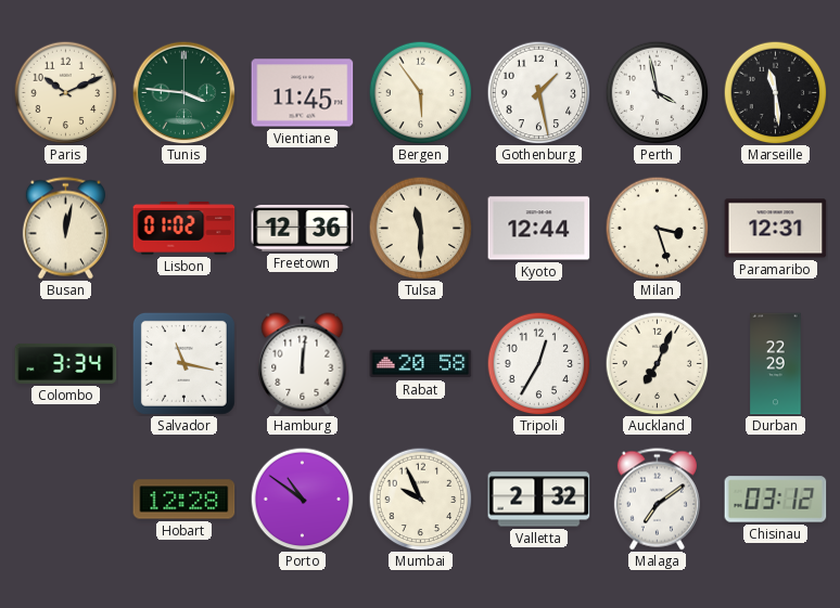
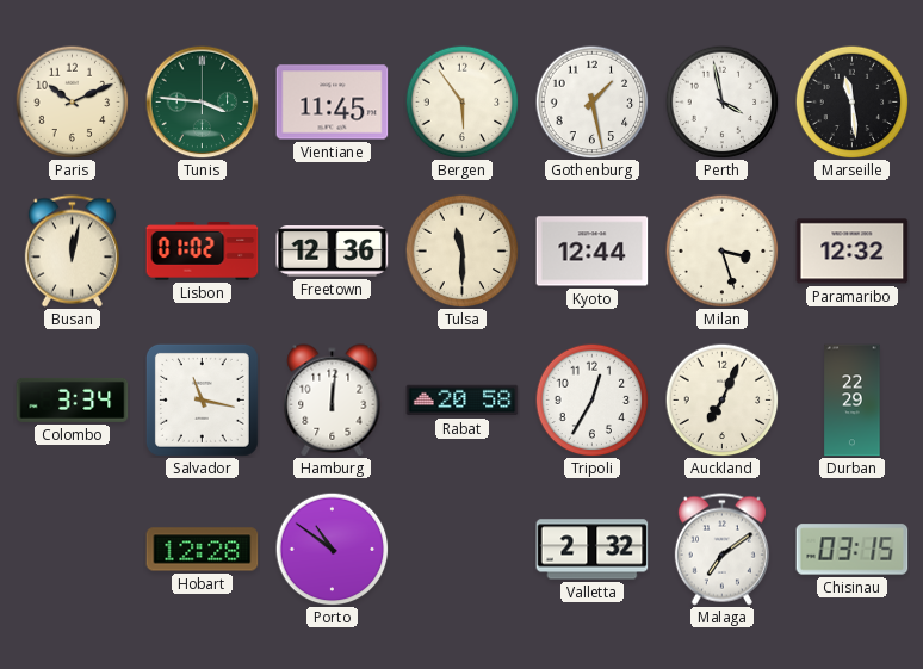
Paramaribo: 12:31 -> 12:32 (853, 252)
Mumbai: 9:56 -> none (420, 499)
Chisinau: 03:12 -> 03:15 (853, 550)
